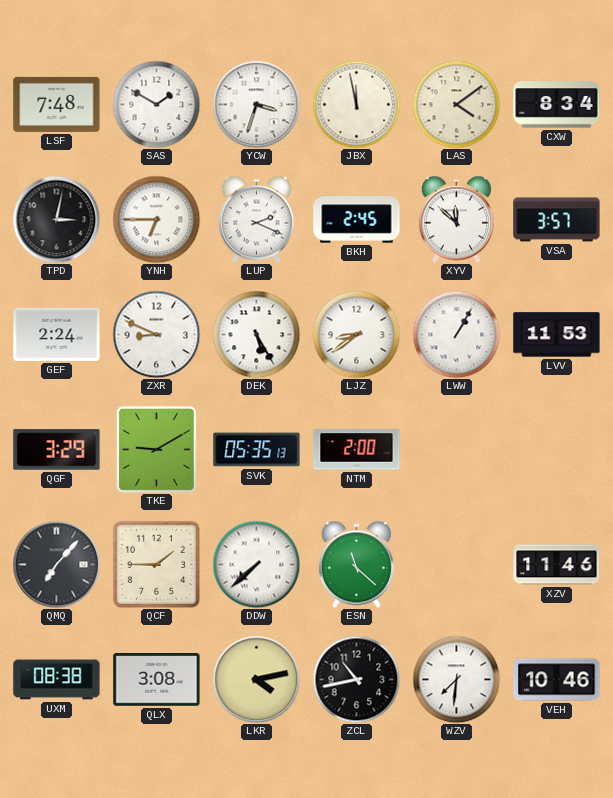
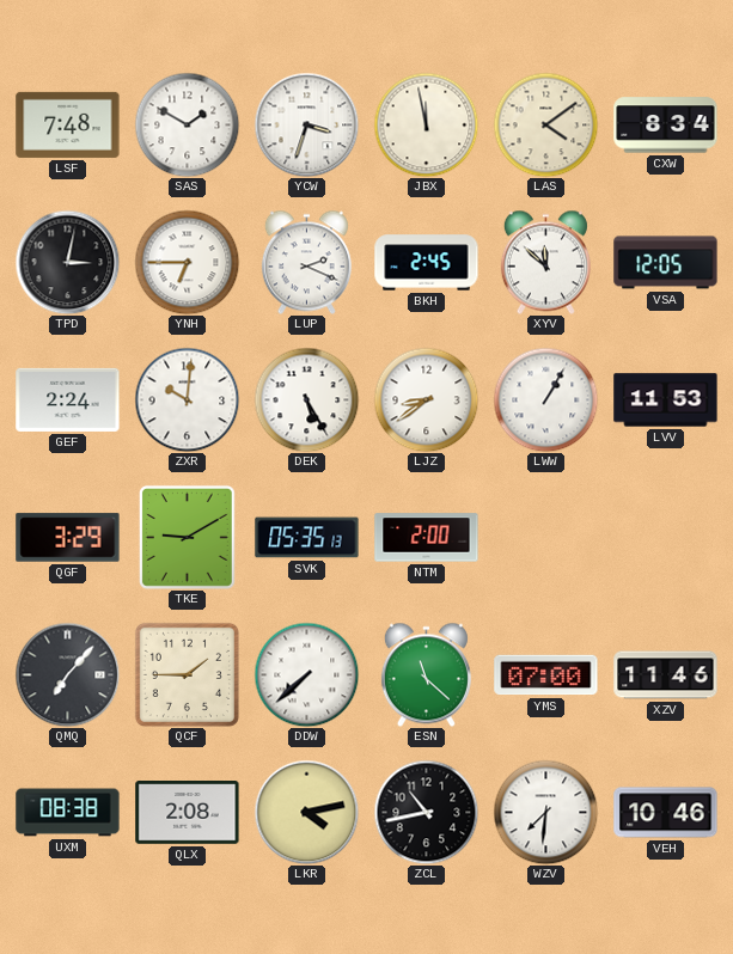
VSA: 3:57 -> 12:05 (666, 263)
ZXR: 8:49 -> 10:01 (187, 399)
YMS: none -> 07:00 (546, 675)
QLX: 3:08 -> 2:08 (188, 813)
